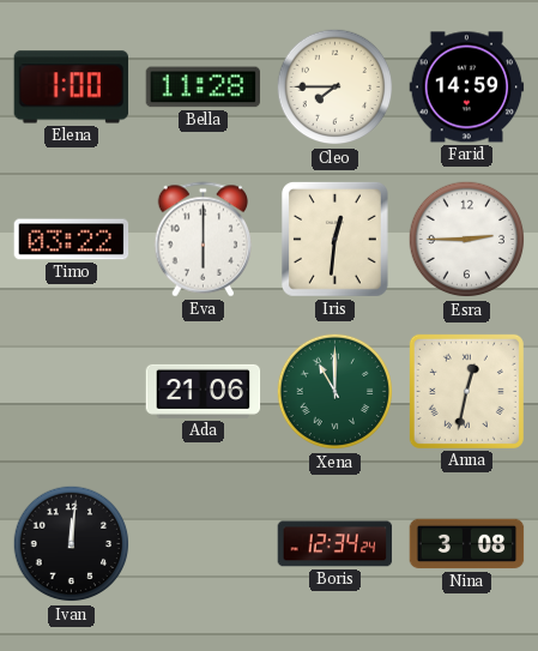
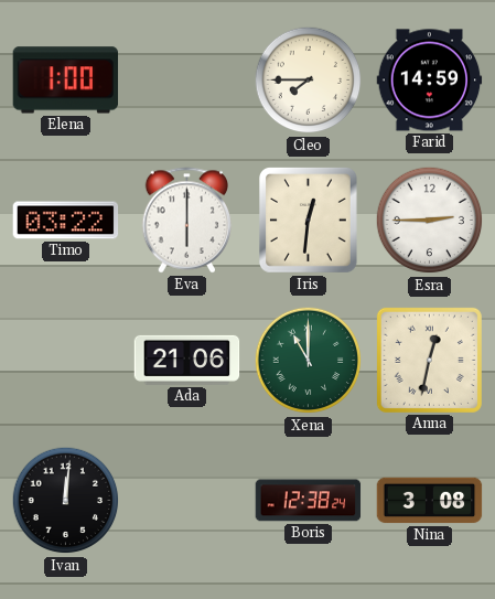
Bella: 11:28 -> none (204, 88)
Boris: 12:34 -> 12:38 (309, 501)
